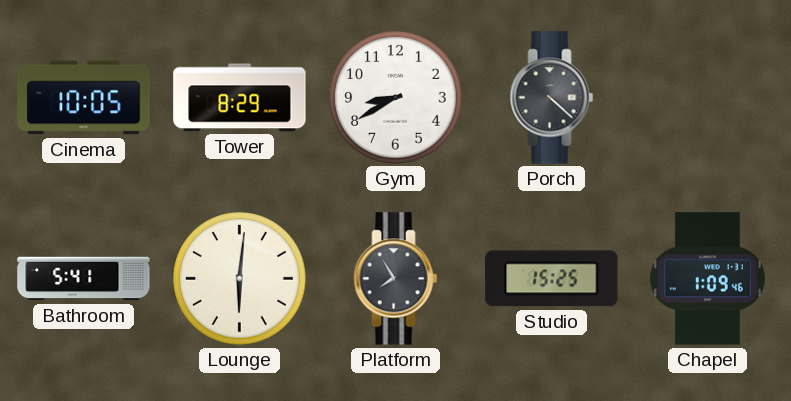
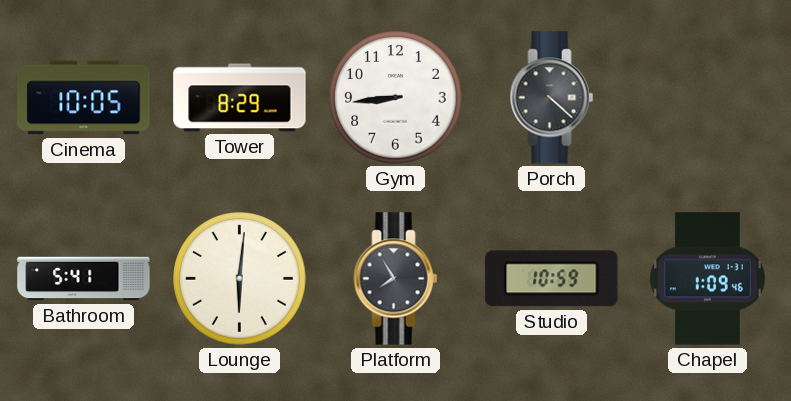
Gym: 8:40 -> 8:44 (396, 98)
Studio: 15:25 -> 10:59 (552, 279)
